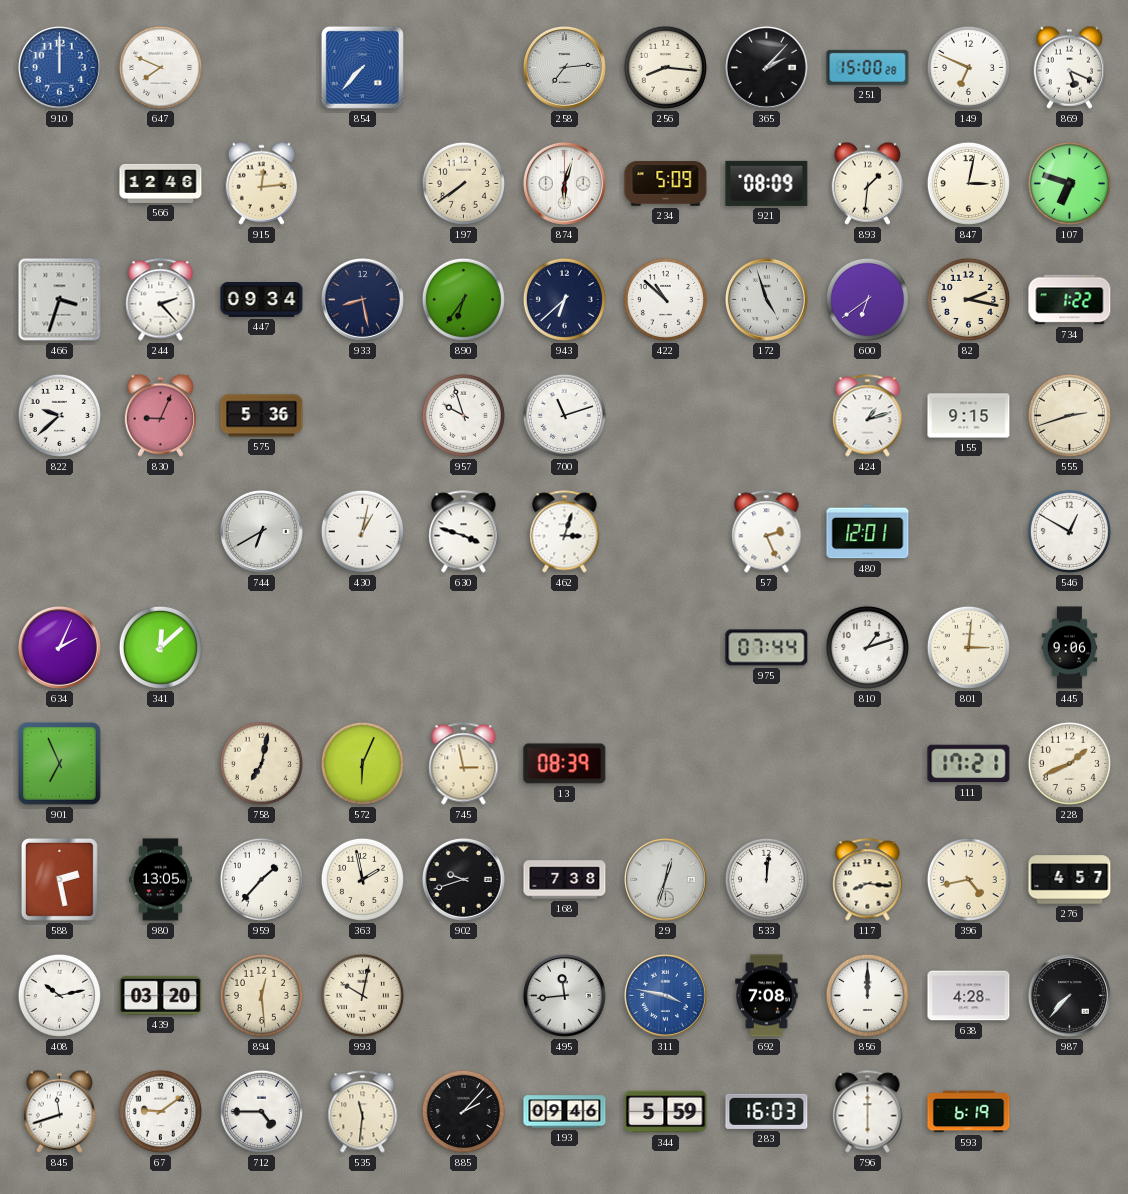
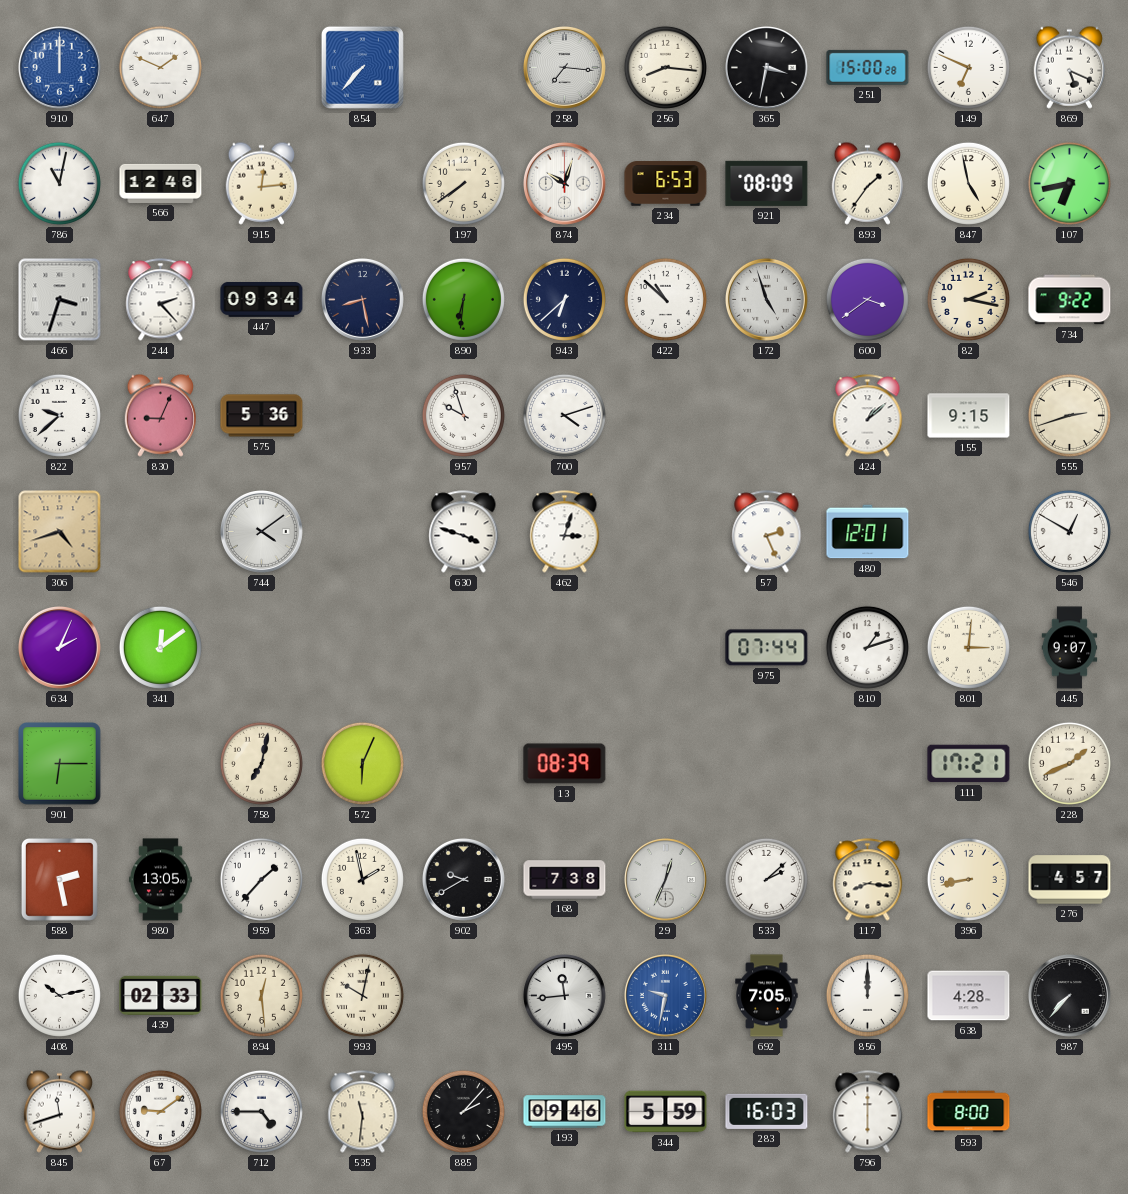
647: 7:49 -> 1:49 (160, 67)
258: 7:14 -> 7:16 (564, 67)
365: 2:07 -> 3:32 (766, 67)
786: none -> 11:02 (59, 183)
874: 6:03 -> 10:03 (564, 183)
234: 5:09 -> 6:53 (666, 184)
893: 1:31 -> 1:36 (867, 183)
847: 3:02 -> 4:58 (968, 183)
107: 6:48 -> 6:43 (1069, 183)
890: 6:36 -> 6:31 (463, 299)
600: 6:39 -> 3:39 (867, 299)
734: 1:22 -> 9:22 (1070, 300)
700: 11:12 -> 4:12 (564, 415)
424: 1:12 -> 1:08 (868, 416)
306: none -> 4:42 (60, 532)
744: 6:40 -> 4:09 (261, 531)
430: 1:02 -> none (362, 531)
341: 12:08 -> 12:09 (160, 647)
445: 9:06 -> 9:07 (1070, 648)
901: 6:56 -> 6:15 (60, 764)
745: 2:58 -> none (464, 764)
902: 9:42 -> 9:40 (463, 879)
29: 12:33 -> 12:34 (665, 879)
533: 12:01 -> 2:08 (766, 879)
396: 4:43 -> 8:43 (968, 879)
439: 03:20 -> 02:33 (161, 995)
311: 3:47 -> 9:32 (665, 995)
692: 7:08 -> 7:05 (767, 996)
593: 6:19 -> 8:00 (969, 1112)
